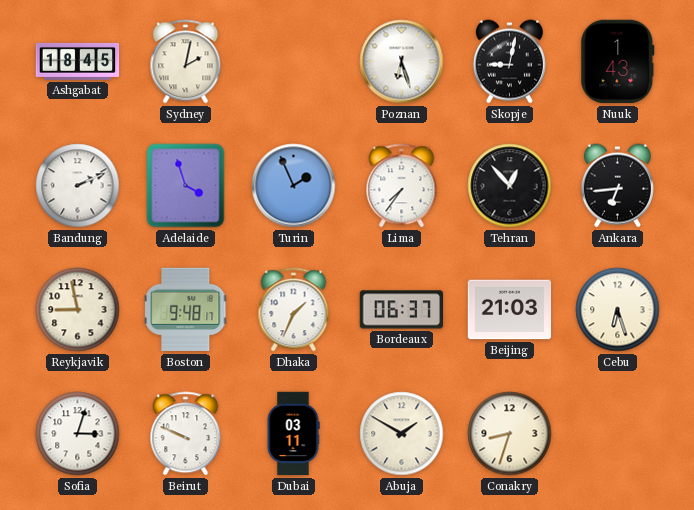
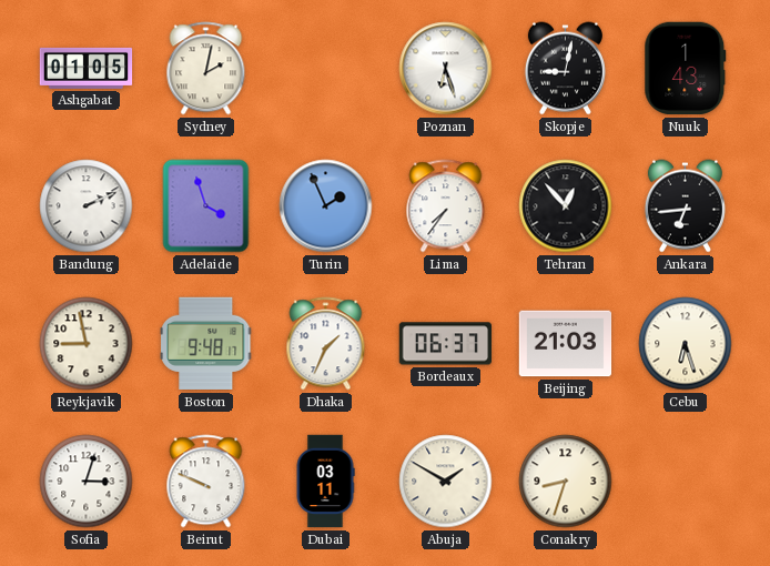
Ashgabat: 18:45 -> 01:05 (87, 68)
